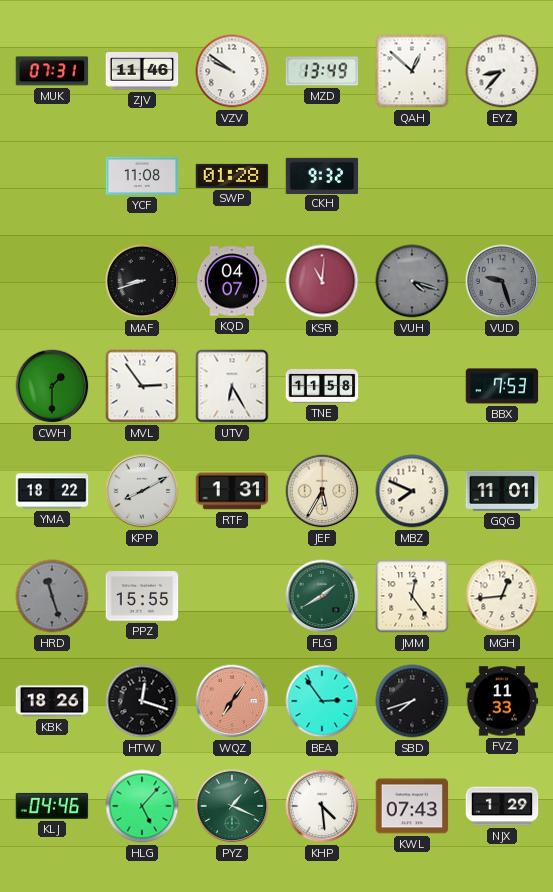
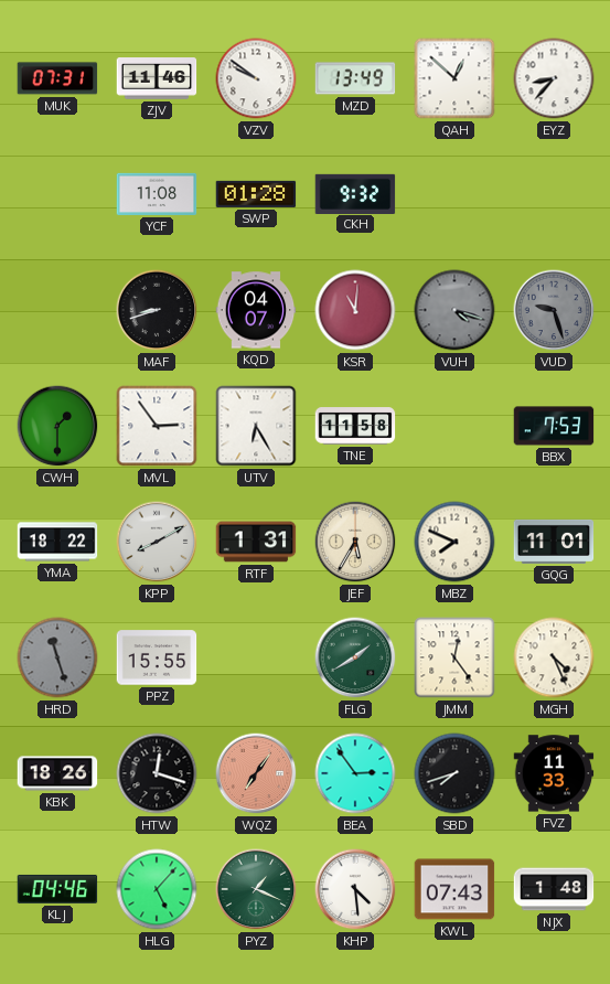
MGH: 12:44 -> 4:26 (554, 657)
NJX: 1:29 -> 1:48 (554, 889)
